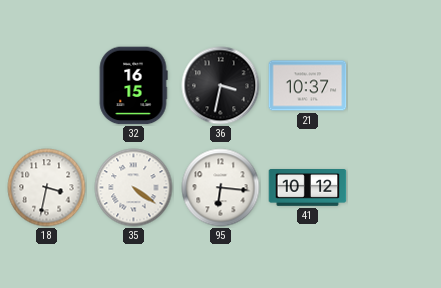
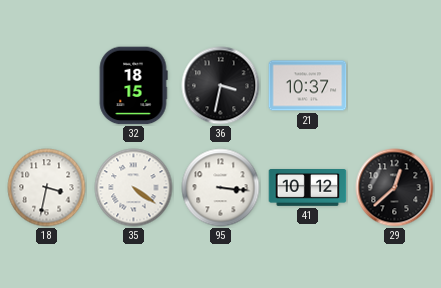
32: 16:15 -> 18:15 (133, 86)
95: 6:16 -> 3:16 (221, 188)
29: none -> 12:38 (395, 188)
